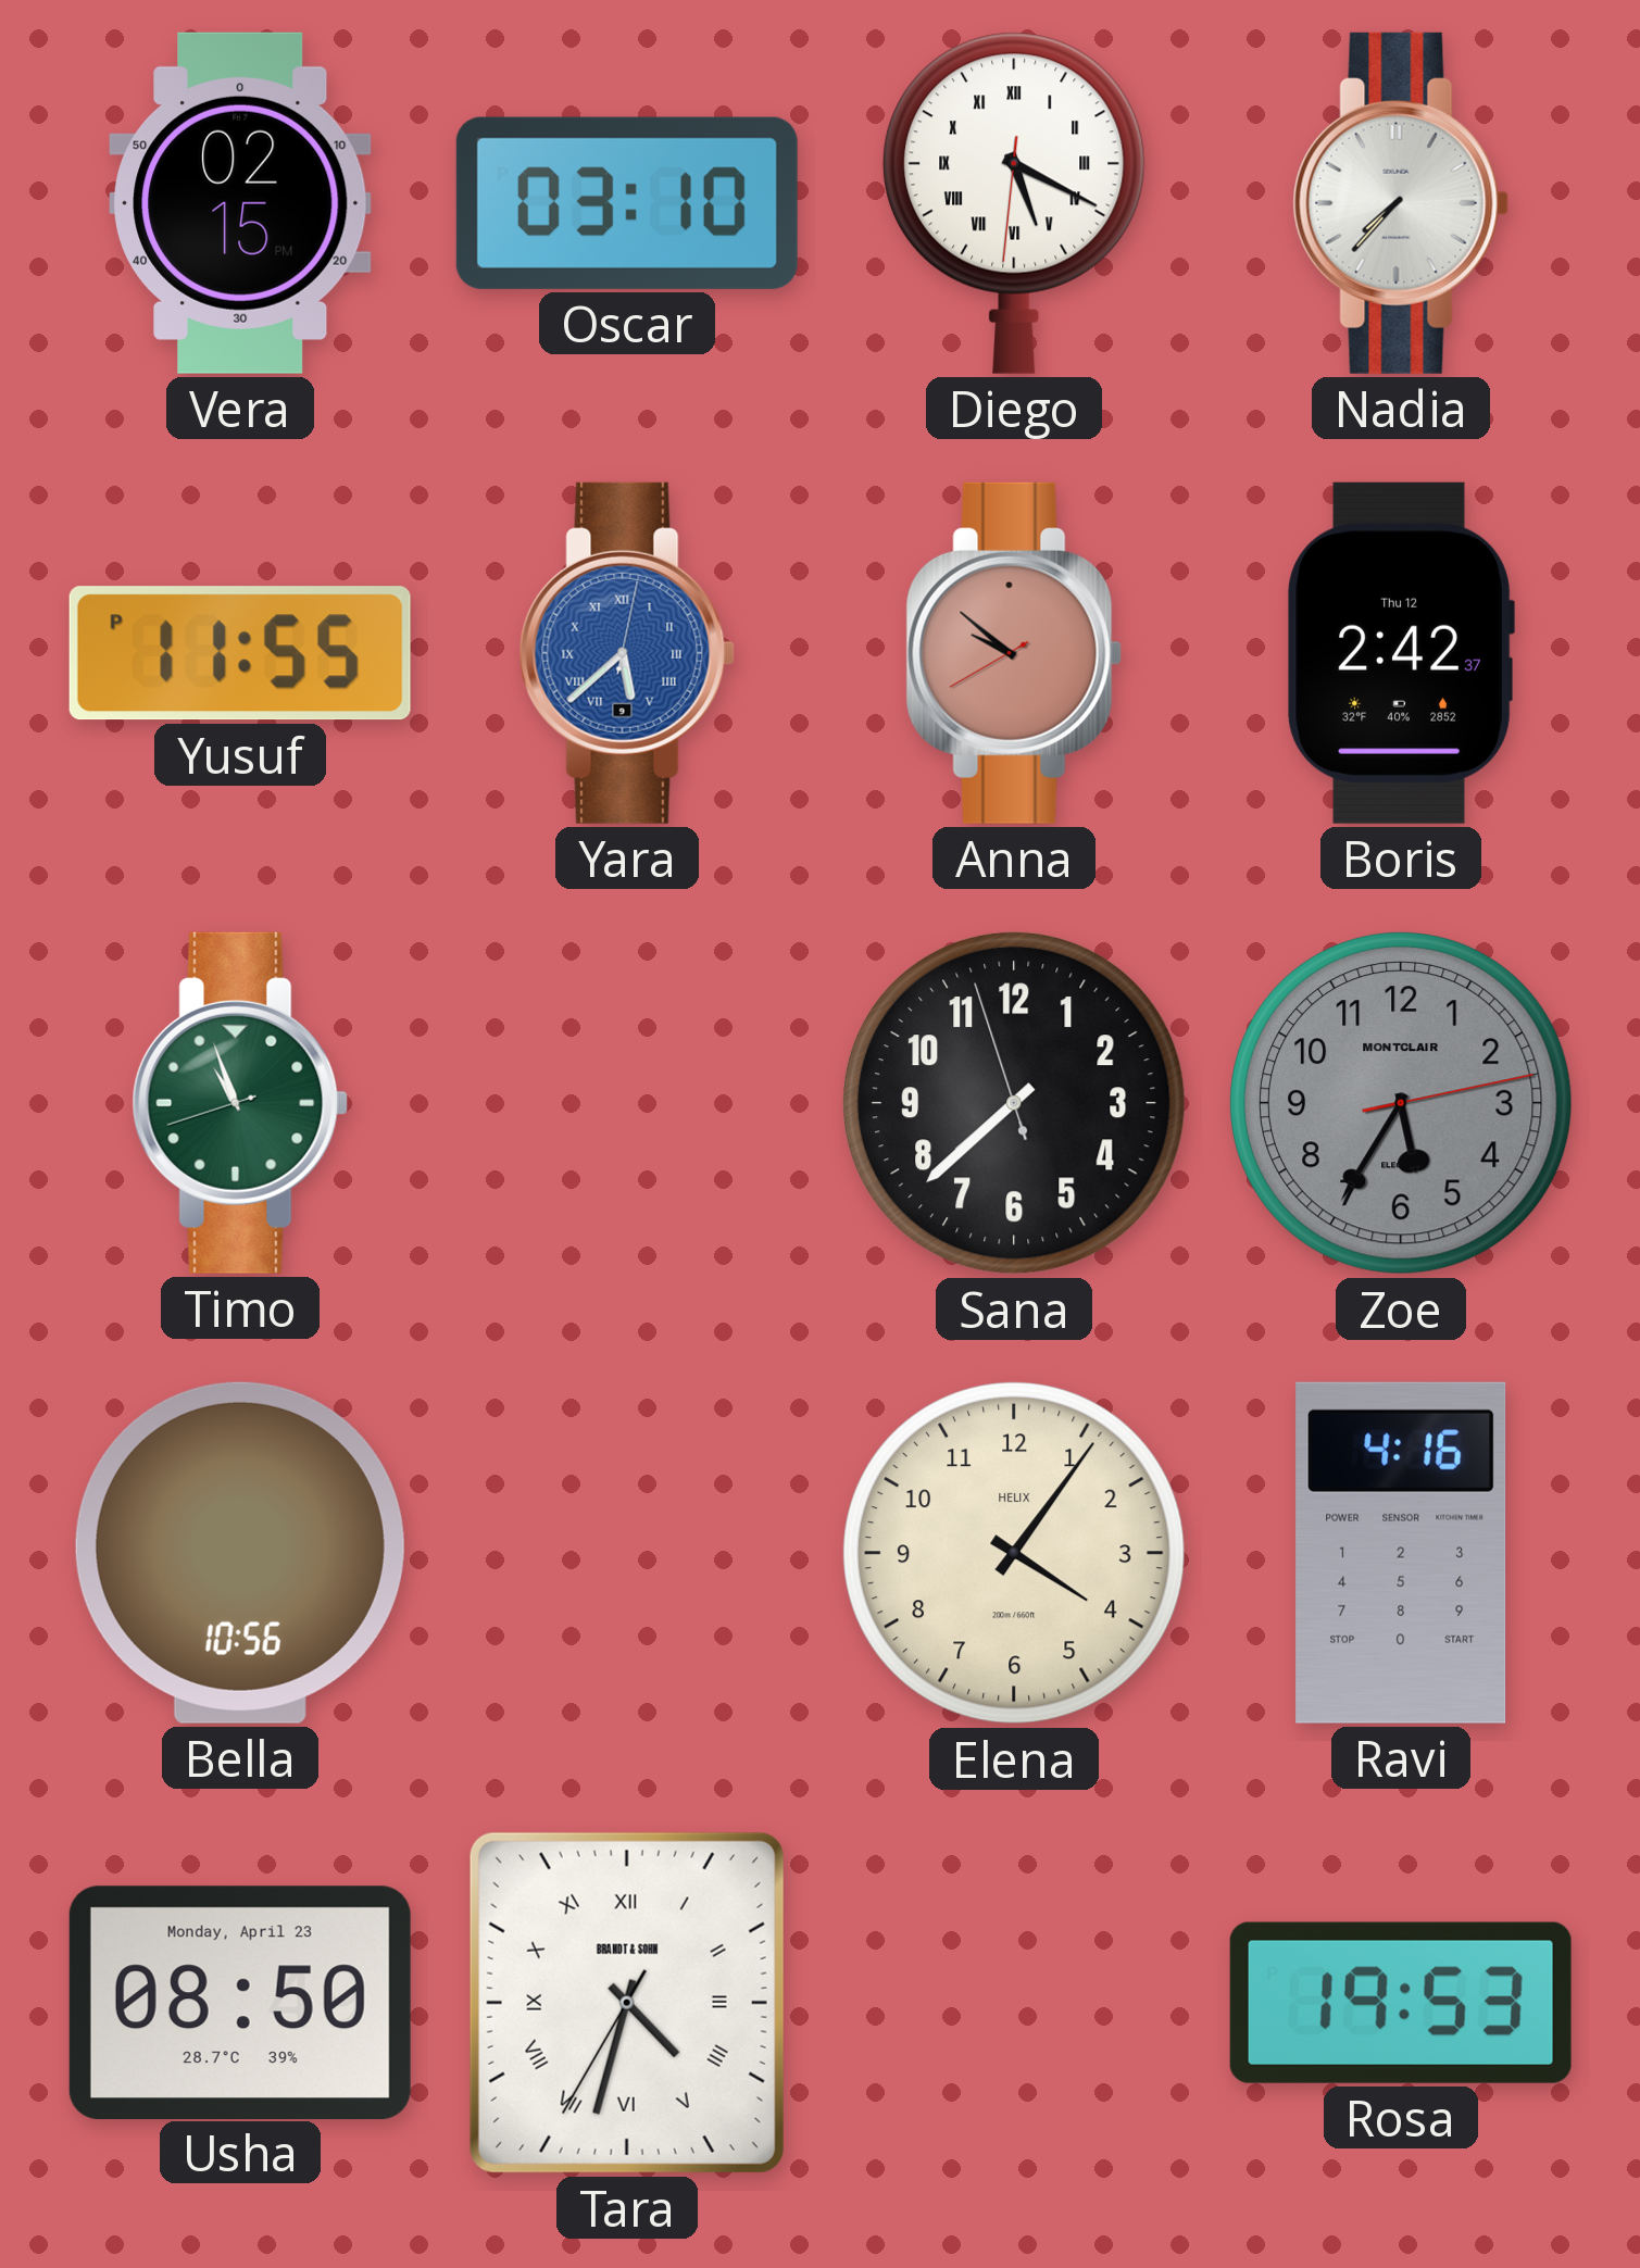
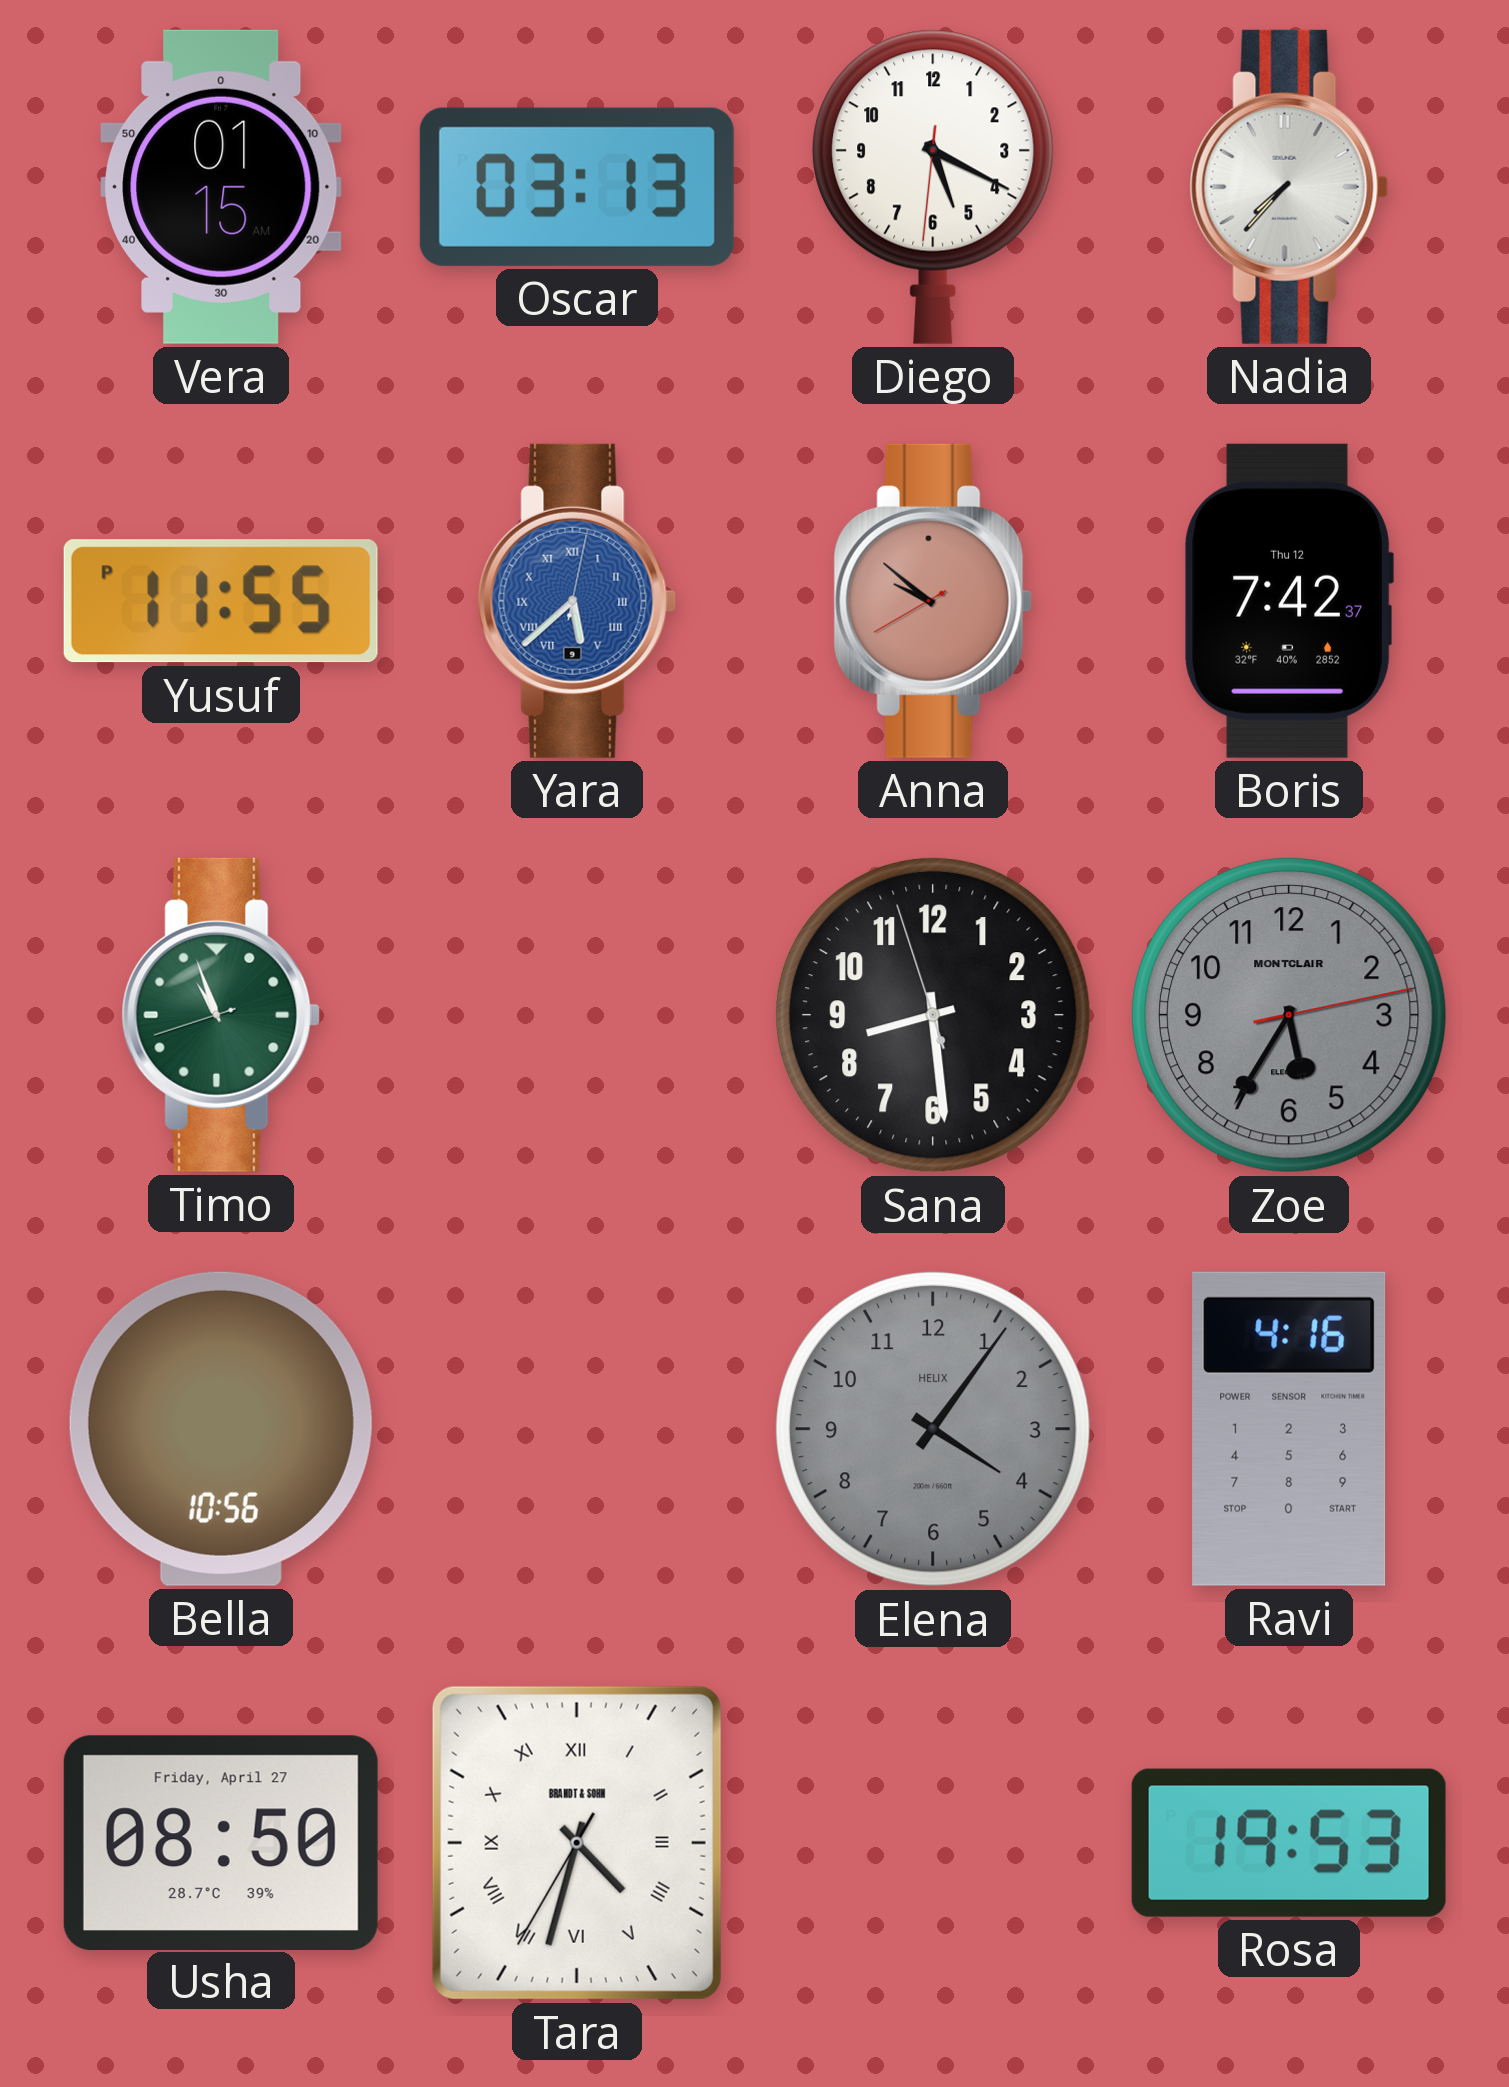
Vera: 02:15 -> 01:15 (221, 187)
Oscar: 03:10 -> 03:13 (577, 187)
Diego numerals: Roman -> Arabic (933, 187)
Boris: 2:42 -> 7:42 (1289, 601)
Sana: 7:37 -> 8:28 (933, 1015)
Elena dial: cream -> grey (933, 1429)
Usha date: Monday, April 23 -> Friday, April 27 (221, 1842)
